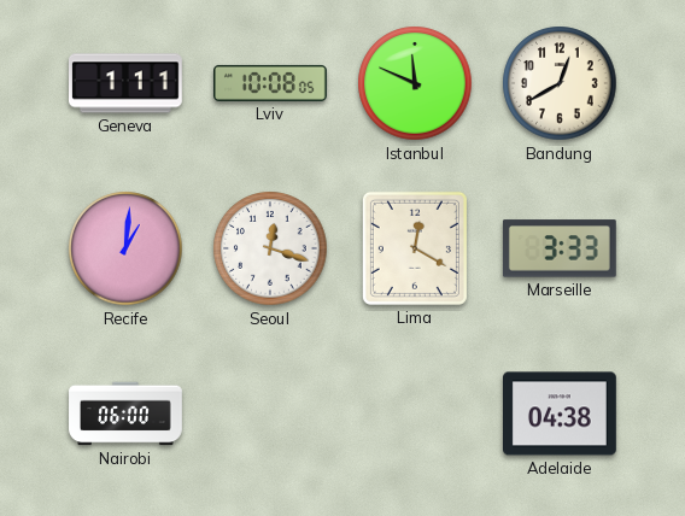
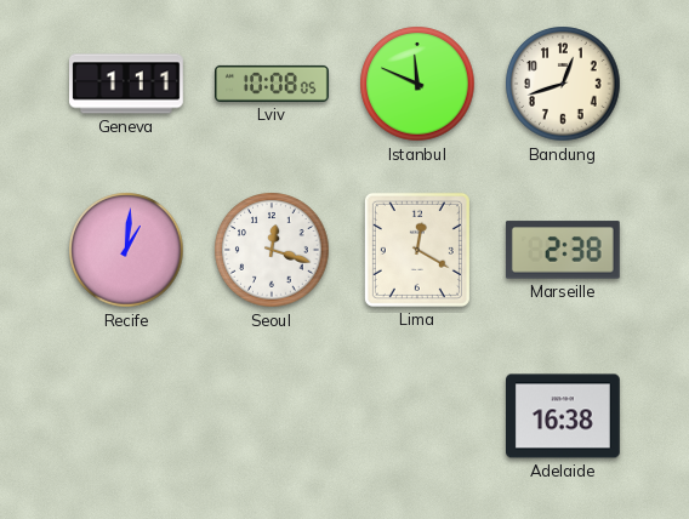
Bandung: 12:40 -> 12:42 (563, 84)
Marseille: 3:33 -> 2:38 (563, 250)
Nairobi: 06:00 -> none (125, 414)
Adelaide: 04:38 -> 16:38 (564, 416)
